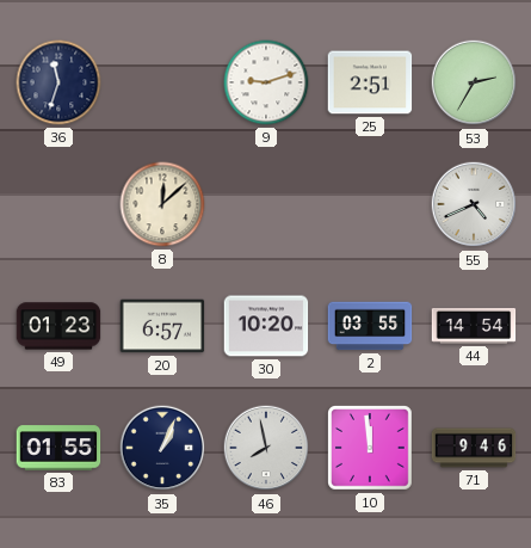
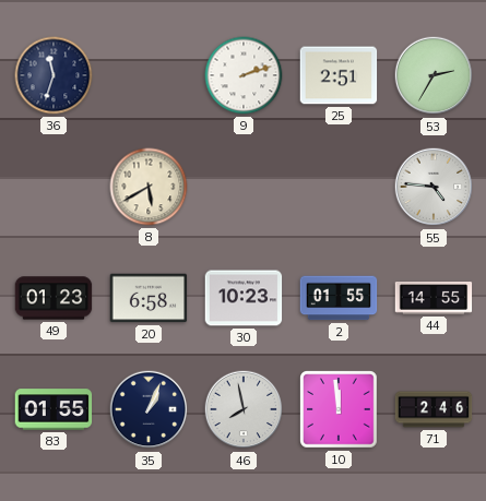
9: 9:12 -> 2:12 (244, 75)
8: 12:08 -> 5:40 (149, 187)
55: 4:41 -> 4:46 (434, 187)
20: 6:57 -> 6:58 (149, 298)
30: 10:20 -> 10:23 (244, 298)
2: 03:55 -> 01:55 (339, 298)
44: 14:54 -> 14:55 (434, 299)
71: 9:46 -> 2:46 (434, 409)
